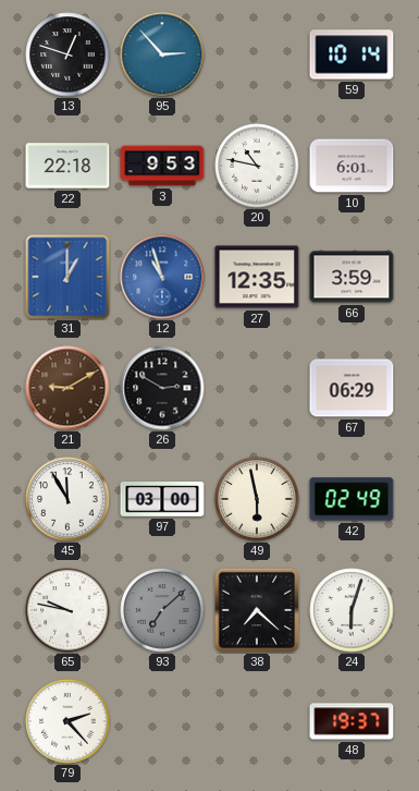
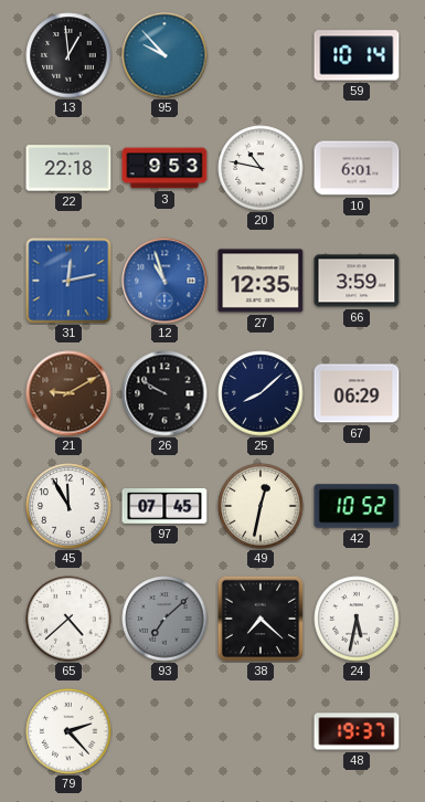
13: 12:48 -> 12:59 (68, 55)
95: 2:53 -> 9:53 (164, 55)
31: 1:00 -> 12:13 (68, 281)
26: 2:50 -> 9:50 (164, 393)
25: none -> 8:08 (261, 393)
97: 03:00 -> 07:45 (164, 506)
49: 5:58 -> 12:32 (261, 506)
42: 02:49 -> 10:52 (357, 506)
65: 9:47 -> 4:38 (68, 619)
24: 6:03 -> 5:32 (357, 619)
